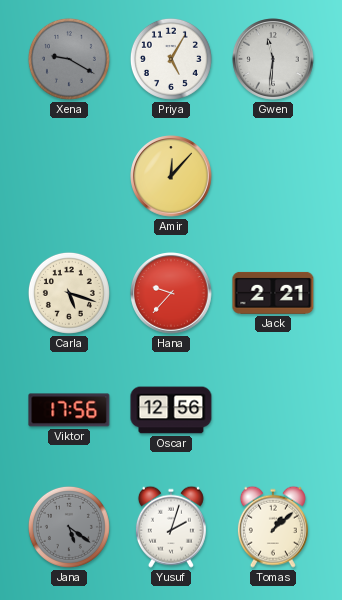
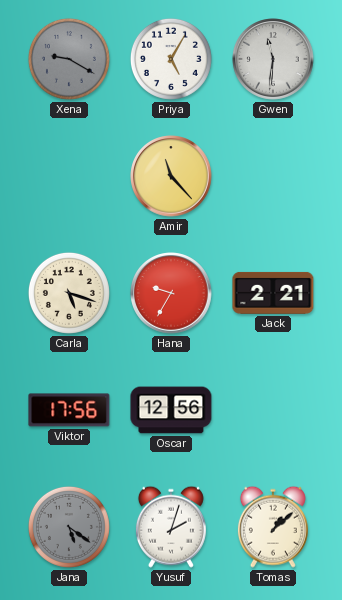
Amir: 12:07 -> 11:23 (171, 176)
Hana: 9:37 -> 9:35 (171, 293)
